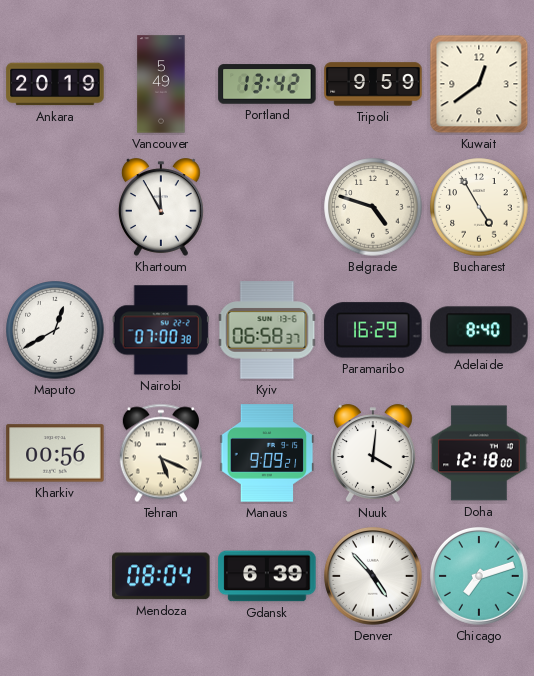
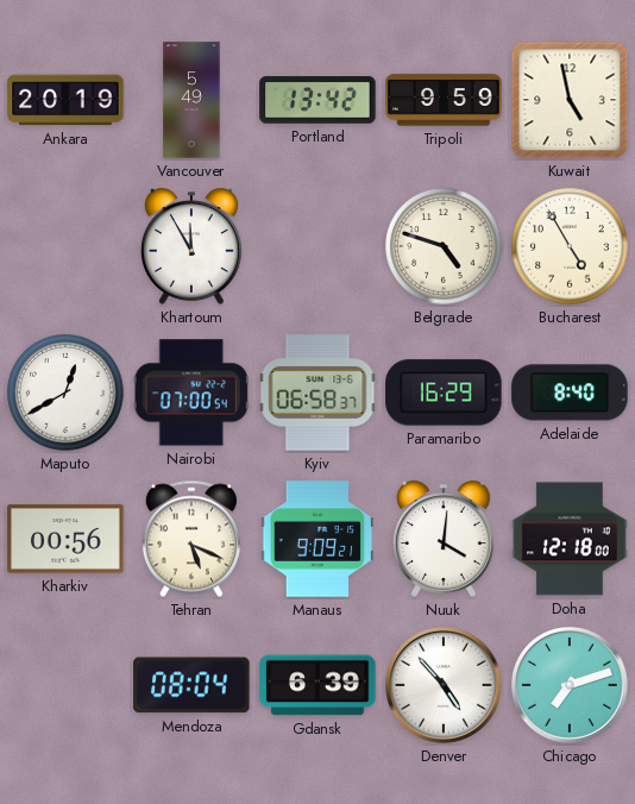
Kuwait: 12:39 -> 4:58 (570, 100)
Nairobi: 07:00:38 -> 07:00:54 (191, 392)
